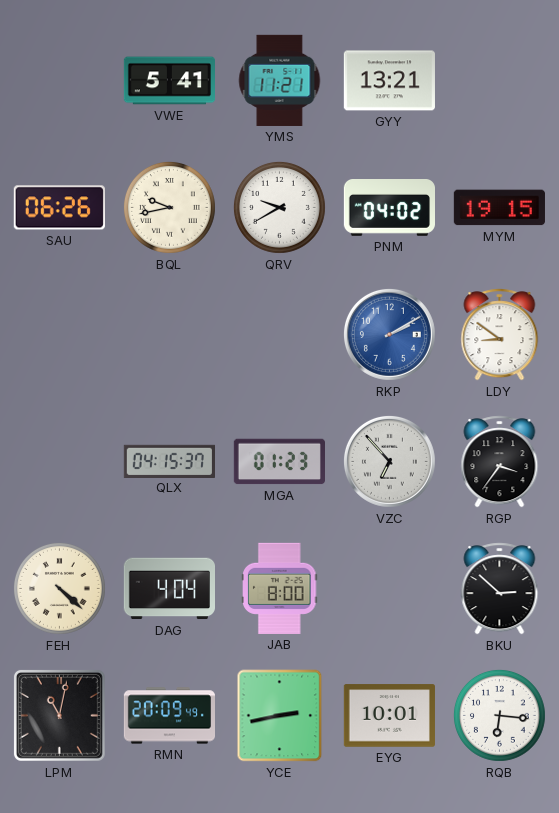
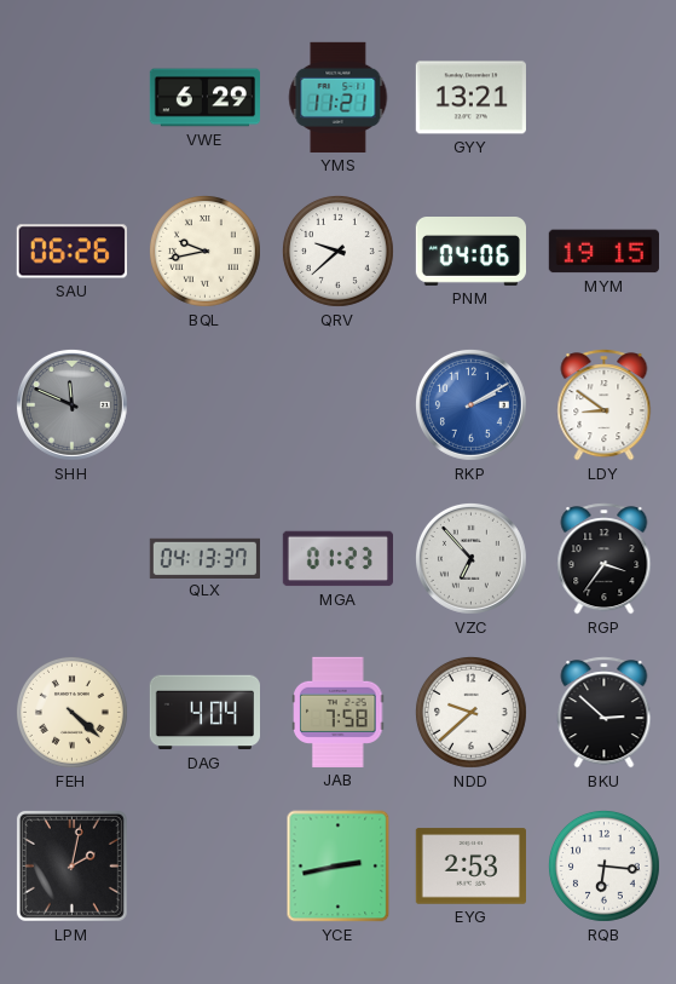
VWE: 5:41 -> 6:29 (204, 98)
QRV: 9:40 -> 9:38 (339, 252)
PNM: 04:02 -> 04:06 (470, 252)
SHH: none -> 11:49 (71, 404)
QLX: 04:15 -> 04:13 (204, 558)
JAB: 8:00 -> 7:58 (339, 712)
NDD: none -> 9:38 (472, 713)
LPM: 11:02 -> 2:02 (71, 865)
RMN: 20:09 -> none (169, 716)
EYG: 10:01 -> 2:53 (470, 867)
